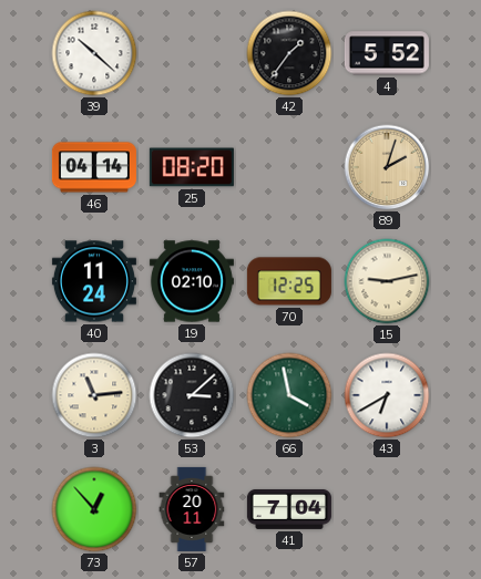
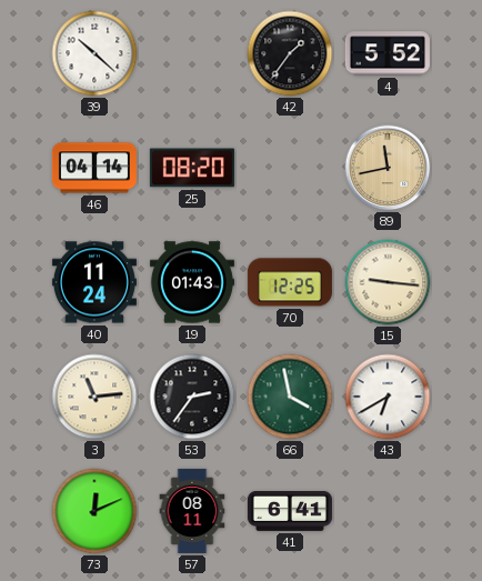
89: 2:03 -> 11:43 (388, 168)
19: 02:10 -> 01:43 (192, 282)
15: 9:13 -> 9:16 (388, 282)
53: 3:08 -> 2:36 (192, 397)
73: 12:53 -> 12:11 (94, 511)
57: 20:11 -> 08:11 (192, 511)
41: 7:04 -> 6:41 (290, 511)
